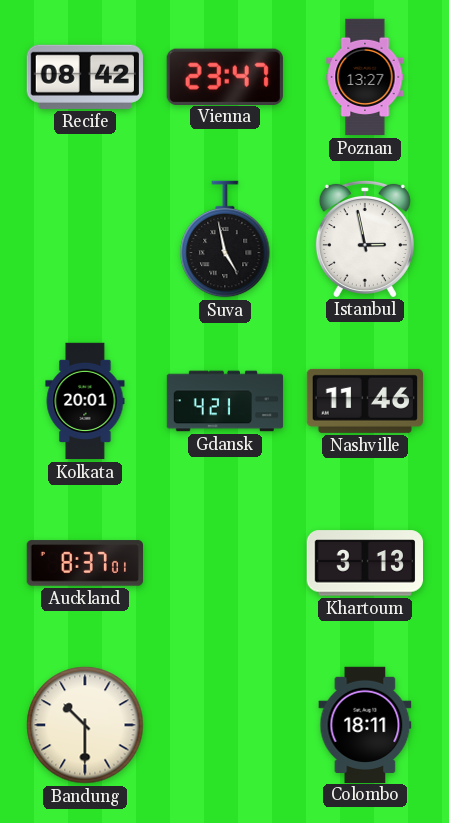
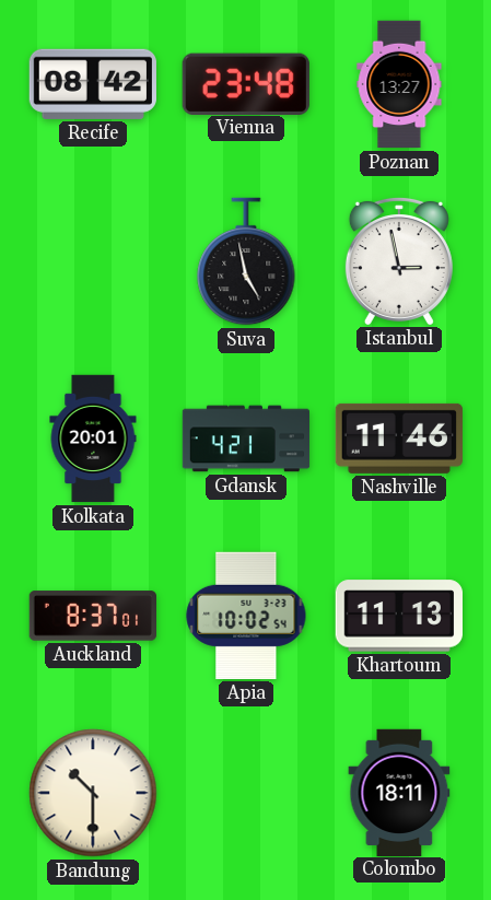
Vienna: 23:47 -> 23:48 (246, 83)
Apia: none -> 10:02 (246, 616)
Khartoum: 3:13 -> 11:13 (398, 616)
